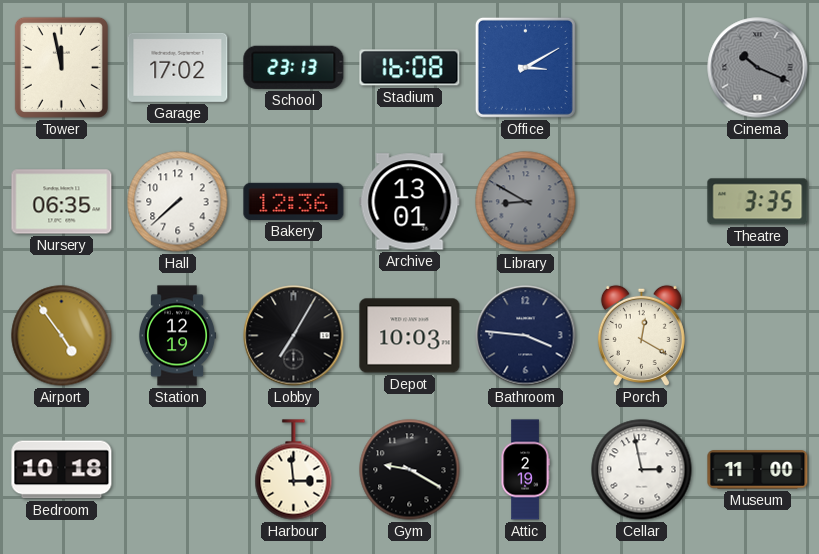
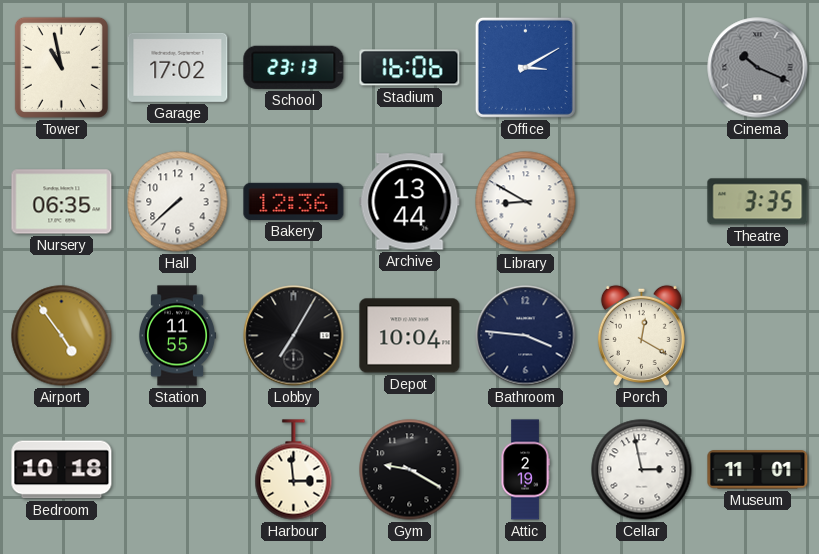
Tower: 11:58 -> 10:58 (61, 67)
Stadium: 16:08 -> 16:06 (410, 68)
Archive: 13:01 -> 13:44 (410, 202)
Library dial: grey -> white (526, 202)
Station: 12:19 -> 11:55 (177, 336)
Depot: 10:03 -> 10:04 (410, 336)
Museum: 11:00 -> 11:01 (758, 470)
